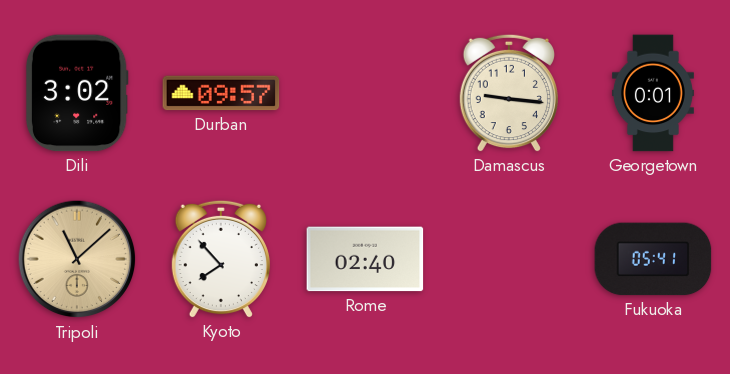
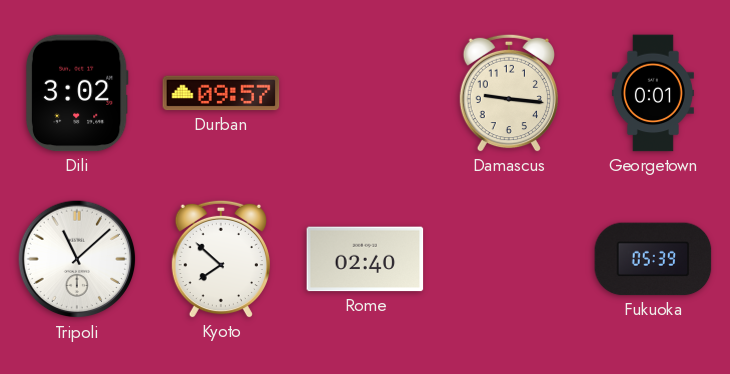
Tripoli dial: champagne -> white (77, 259)
Kyoto: 7:53 -> 7:52 (221, 259)
Fukuoka: 05:41 -> 05:39 (653, 259)
